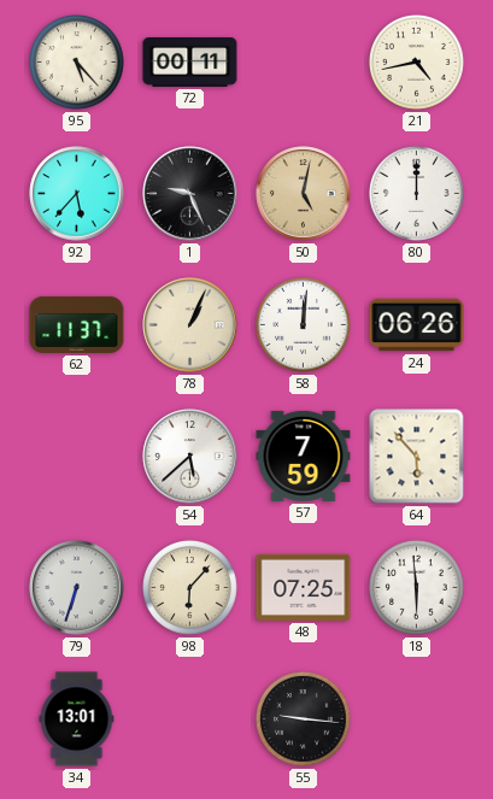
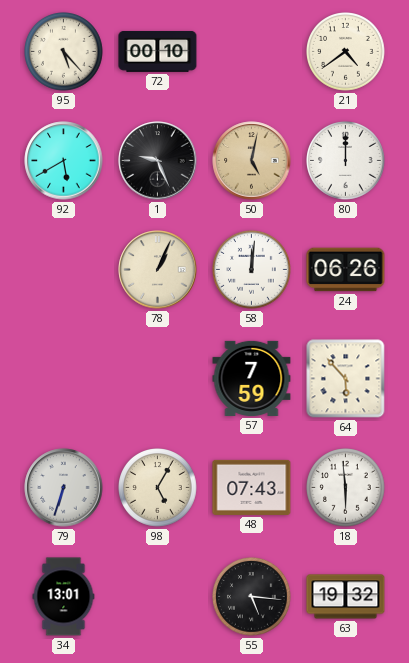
72: 00:11 -> 00:10 (158, 51)
21: 4:43 -> 4:39 (346, 52)
92: 5:37 -> 5:40 (64, 161)
62: 11:37 -> none (77, 324)
54: 5:38 -> none (190, 457)
98: 6:07 -> 5:05 (158, 488)
48: 07:25 -> 07:43 (252, 487)
55: 9:16 -> 5:16 (252, 597)
63: none -> 19:32 (346, 597)
